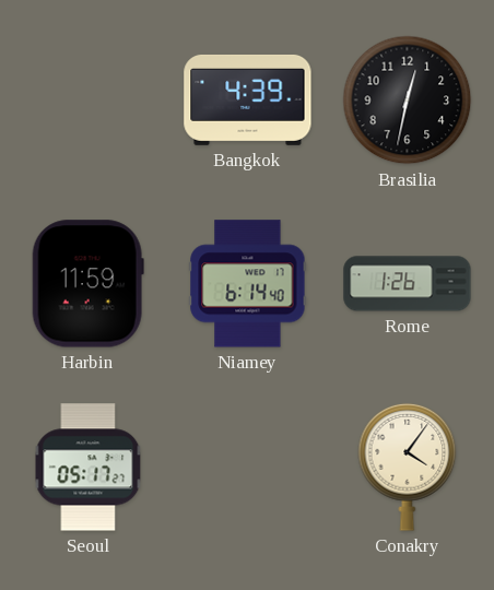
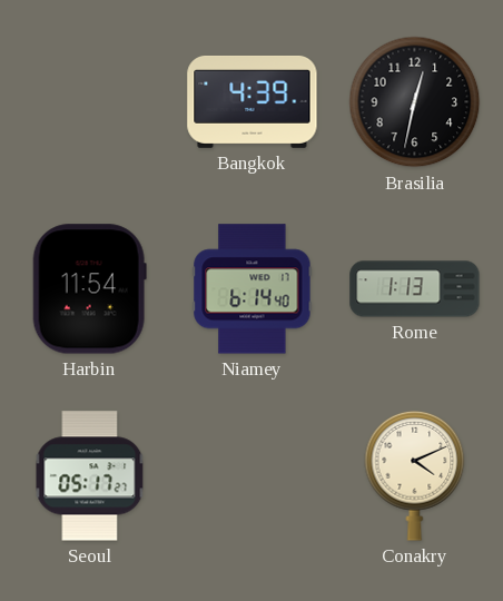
Harbin: 11:59 -> 11:54 (89, 289)
Rome: 1:26 -> 1:13 (415, 289)
Conakry: 4:06 -> 4:11 (415, 475)
